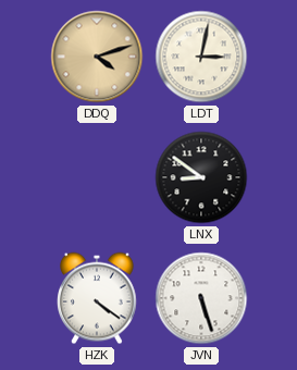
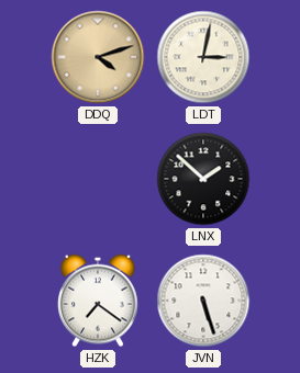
LNX: 8:51 -> 1:52 (203, 179)
HZK: 4:21 -> 7:21 (99, 301)
